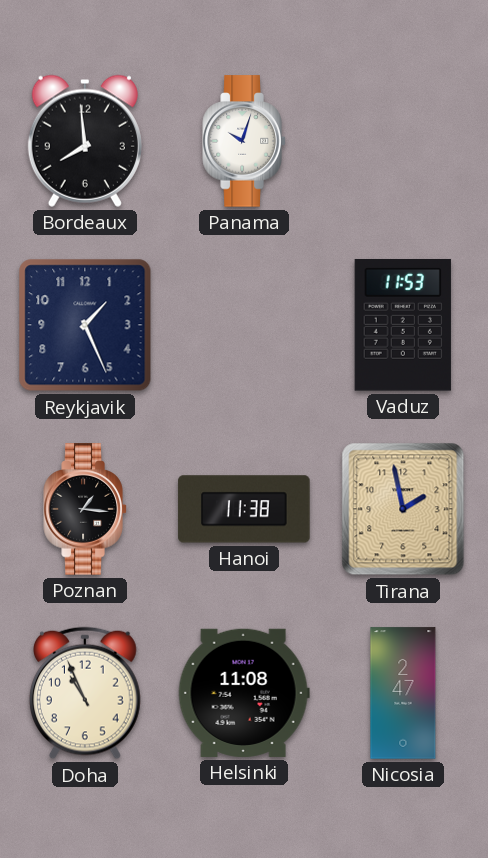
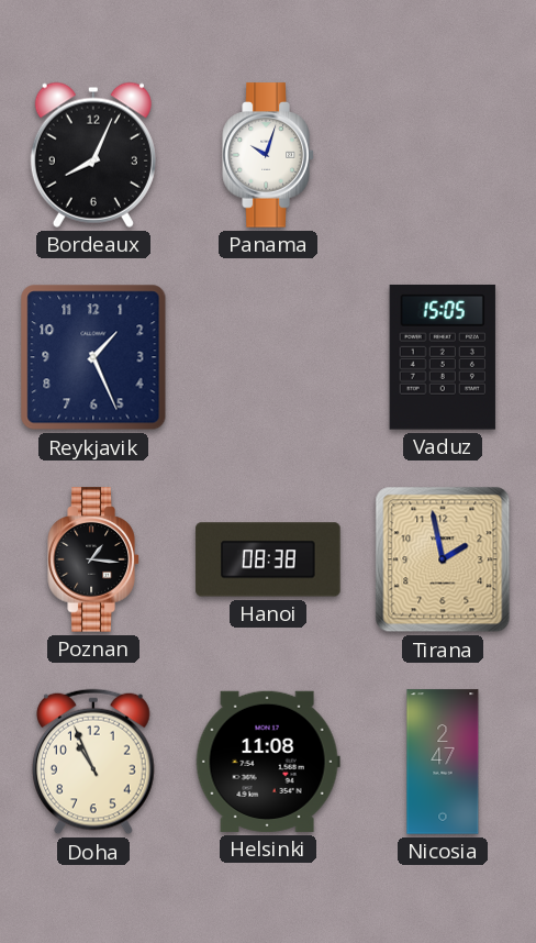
Bordeaux: 7:59 -> 8:04 (93, 155)
Vaduz: 11:53 -> 15:05 (443, 358)
Hanoi: 11:38 -> 08:38 (268, 559)
